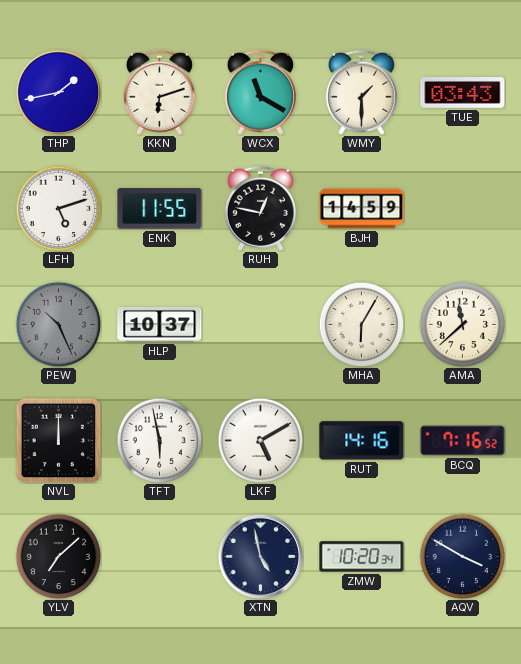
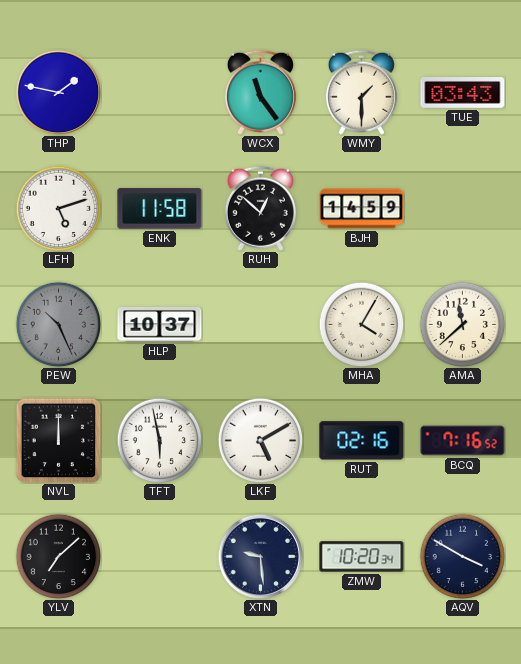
THP: 1:43 -> 1:47 (58, 92)
KKN: 6:12 -> none (159, 92)
WCX: 11:20 -> 11:24 (260, 92)
ENK: 11:55 -> 11:58 (160, 209)
RUH: 12:47 -> 12:52 (260, 208)
MHA: 6:05 -> 4:05 (361, 324)
RUT: 14:16 -> 02:16 (362, 441)
XTN: 4:58 -> 9:29 (260, 556)
